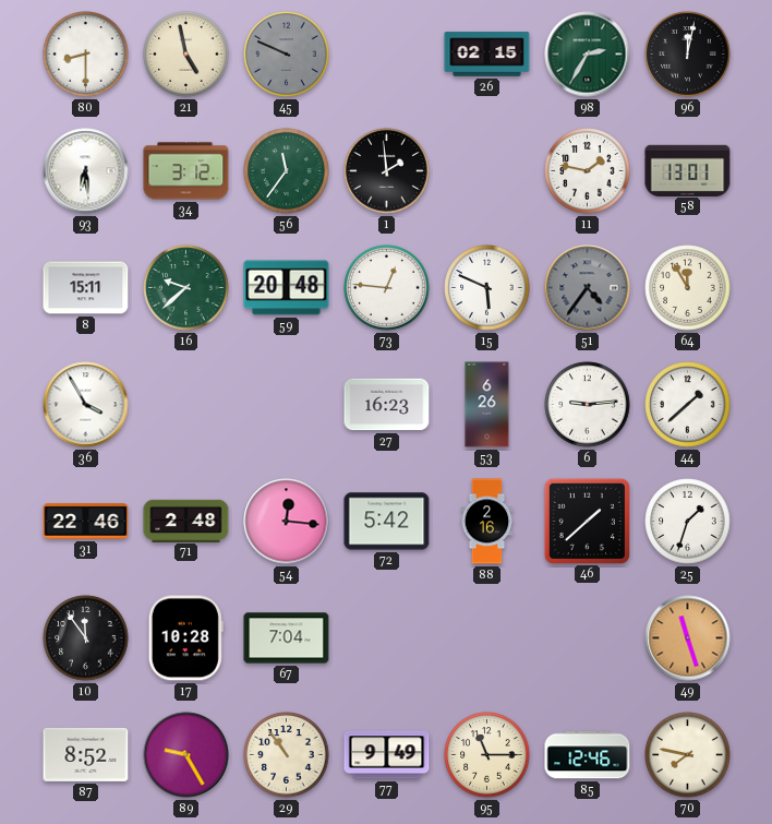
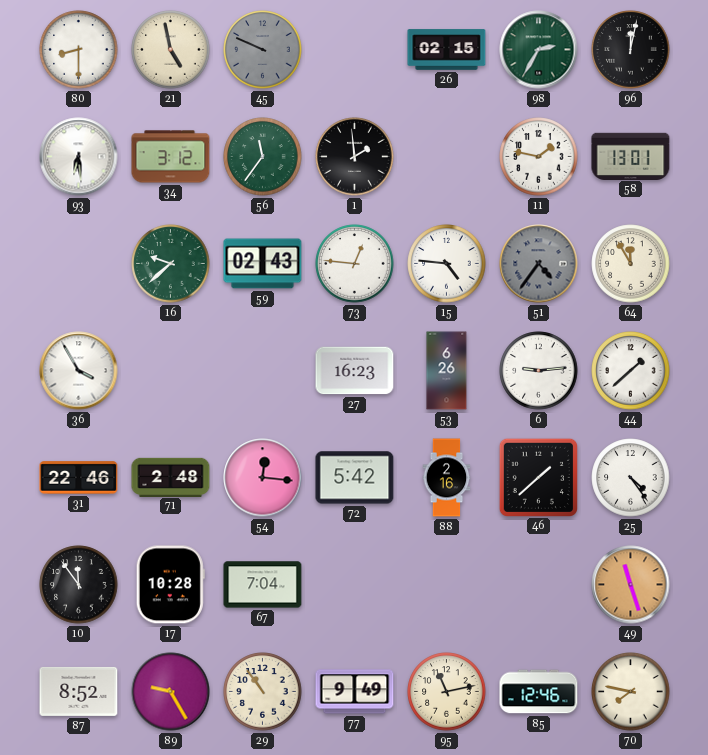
8: 15:11 -> none (86, 288)
59: 20:48 -> 02:43 (263, 264)
15: 5:49 -> 4:46 (447, 264)
25: 1:33 -> 4:24 (631, 478)
95: 11:15 -> 11:13 (447, 692)
